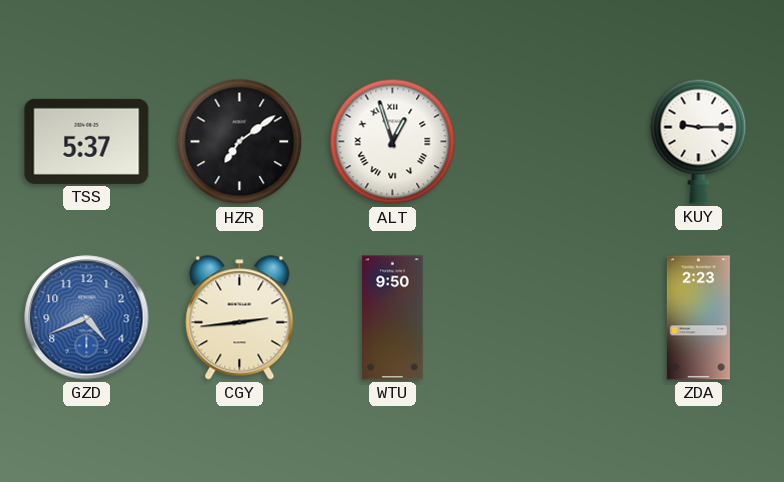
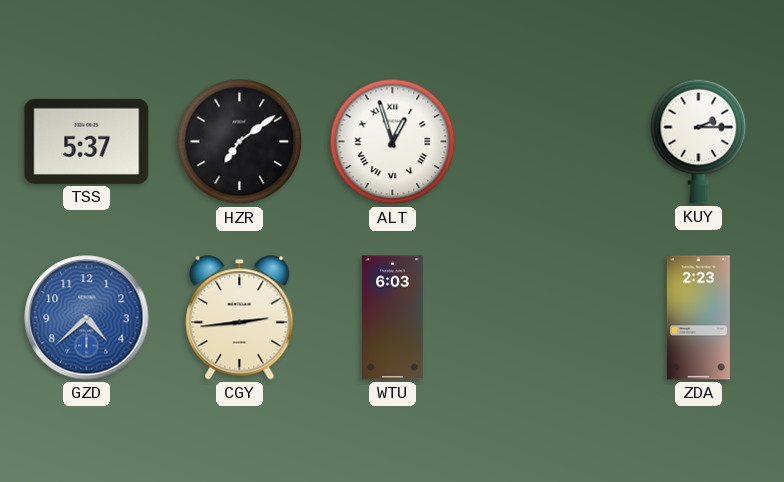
KUY: 9:15 -> 2:15 (699, 141)
GZD: 4:41 -> 4:38 (87, 318)
WTU: 9:50 -> 6:03 (393, 318)
